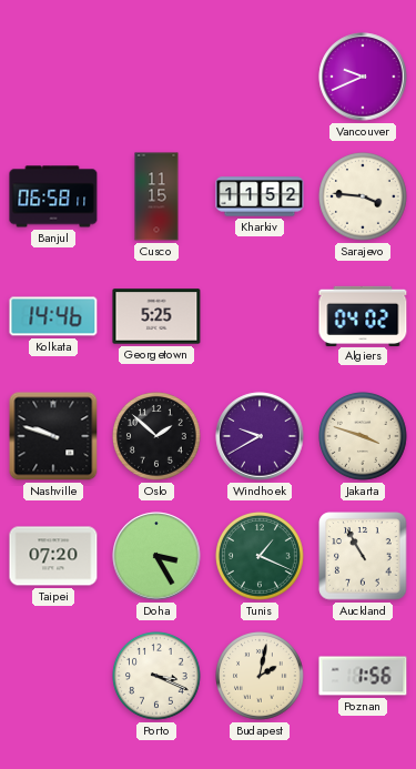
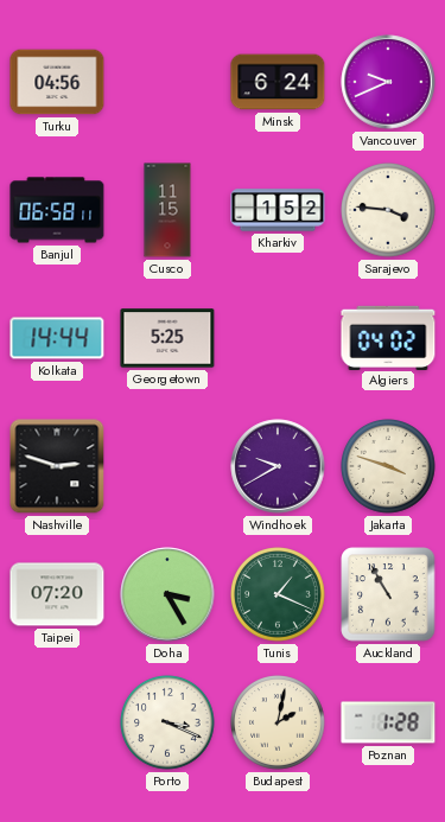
Turku: none -> 04:56 (57, 82)
Minsk: none -> 6:24 (278, 82)
Kharkiv: 11:52 -> 1:52 (278, 210)
Kolkata: 14:46 -> 14:44 (57, 338)
Nashville: 9:48 -> 2:48 (57, 466)
Oslo: 1:52 -> none (158, 437)
Poznan: 1:56 -> 1:28 (388, 722)
